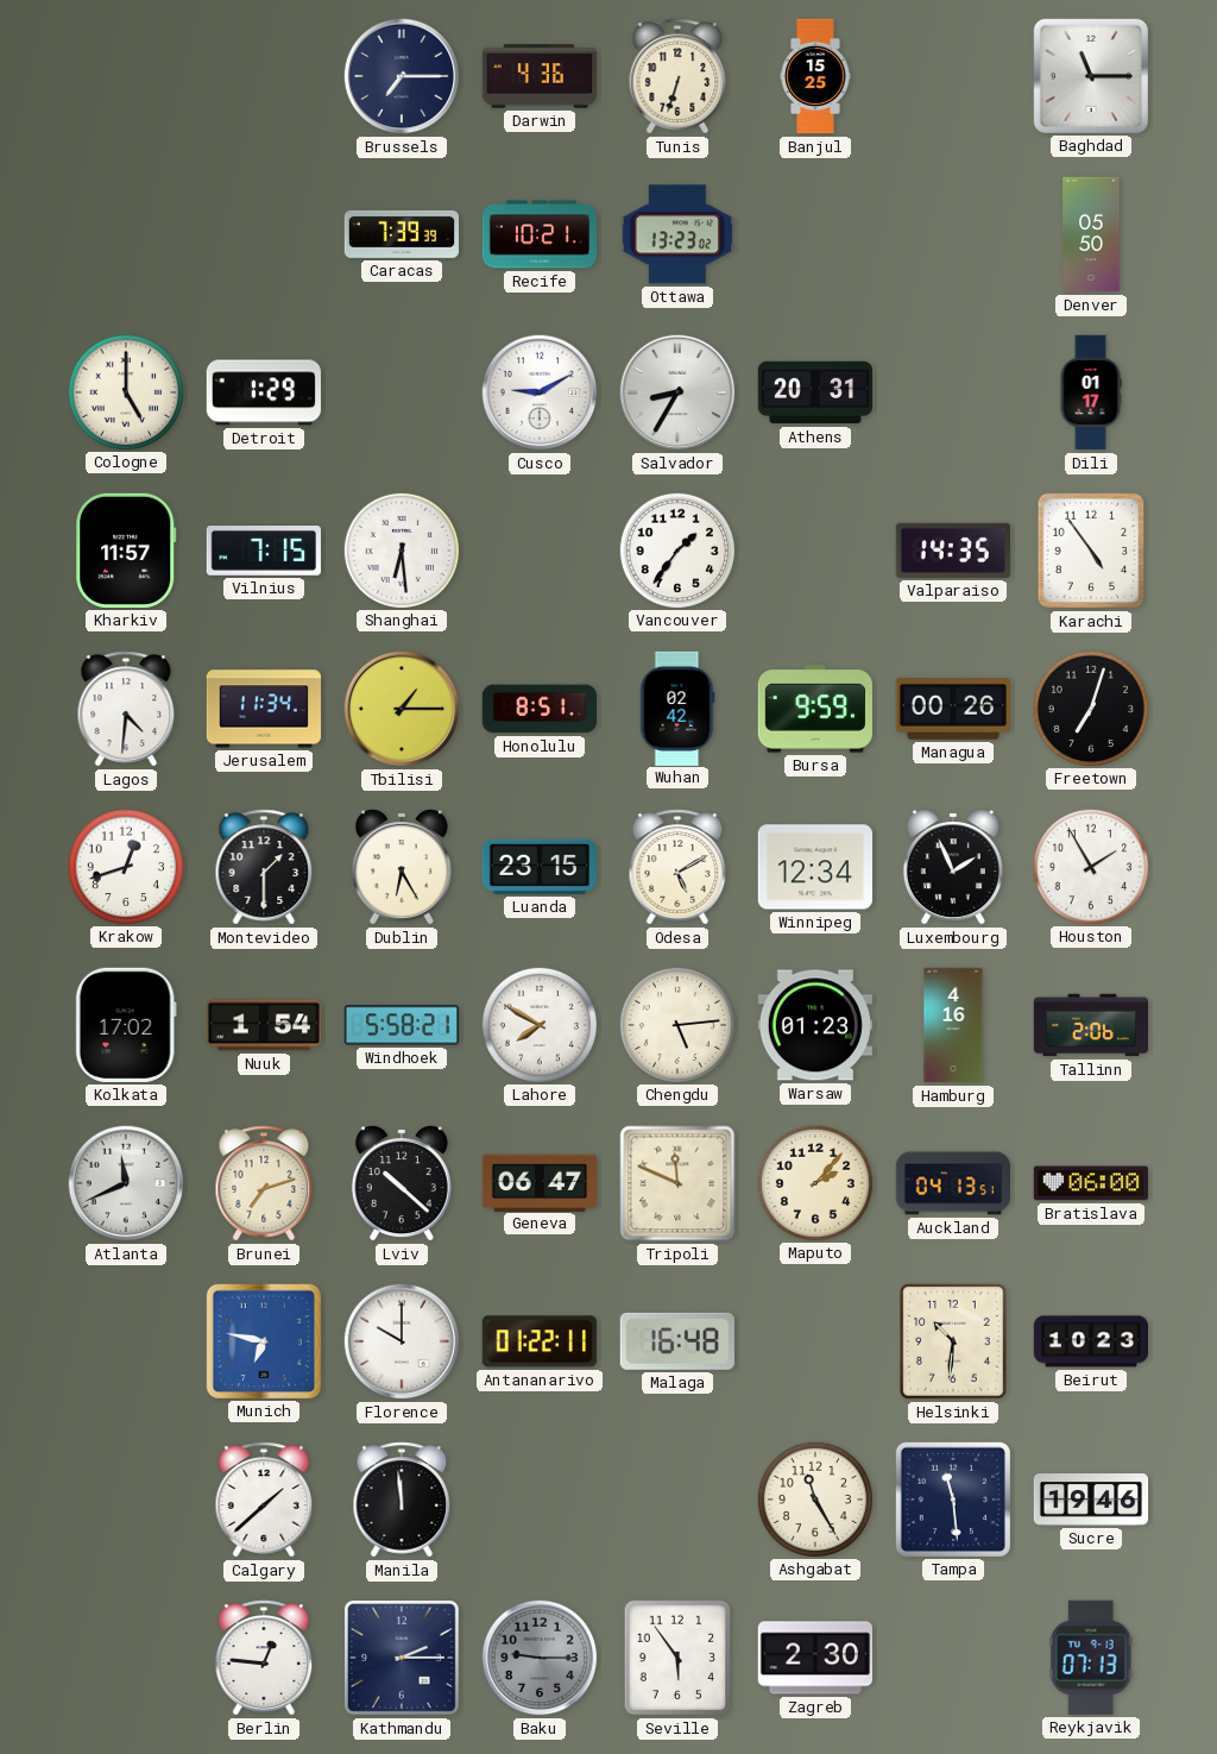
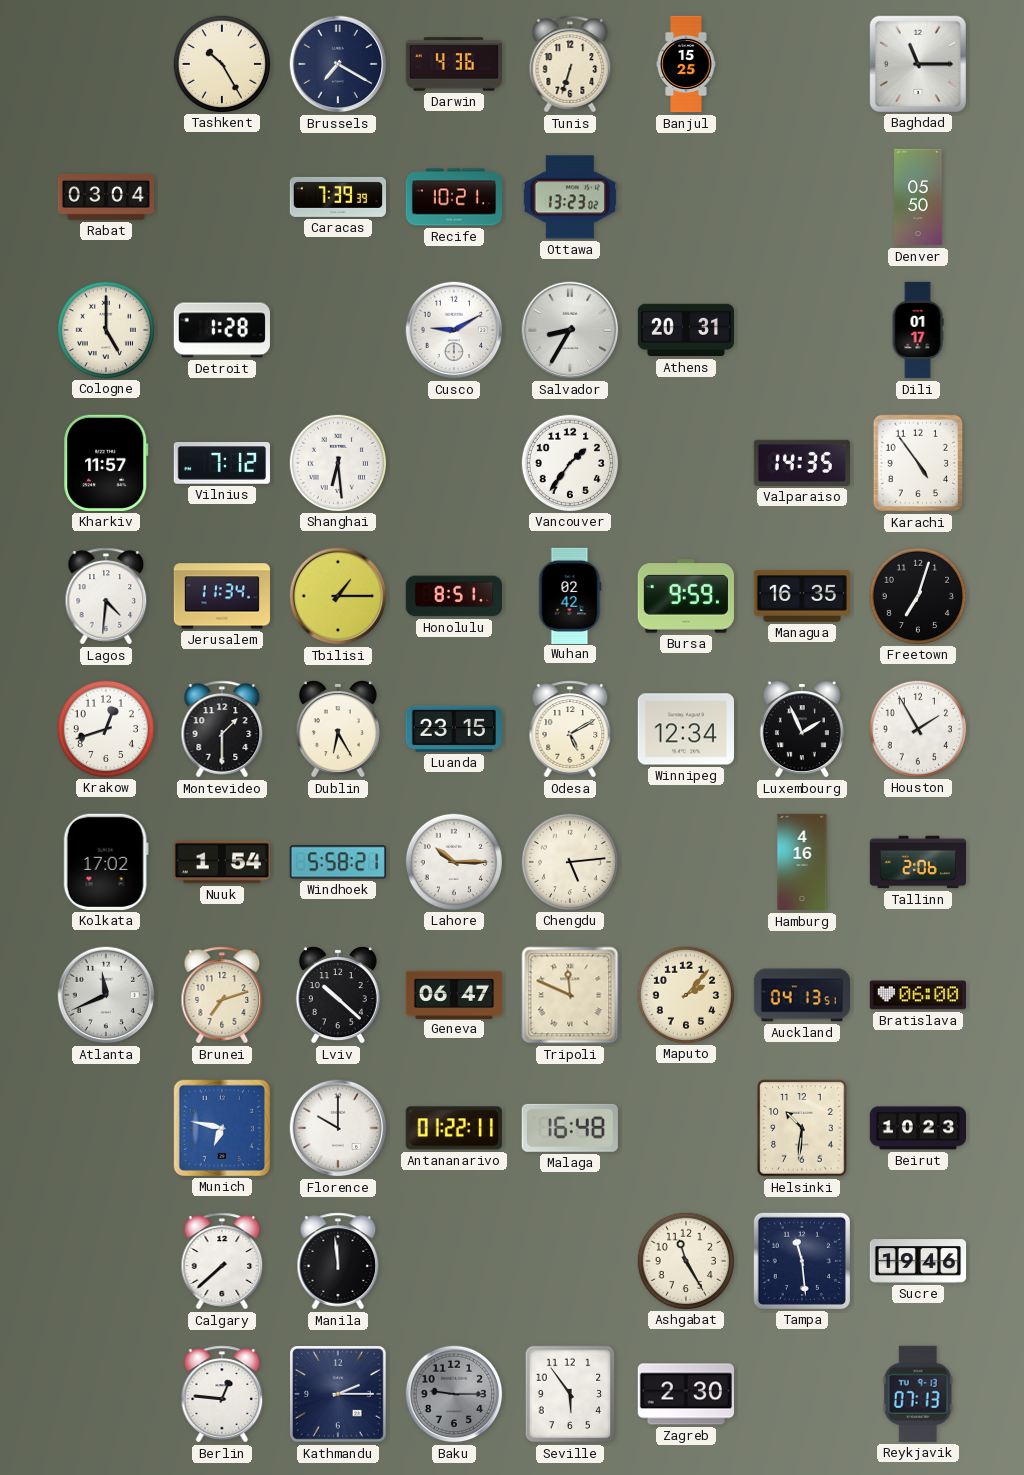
Tashkent: none -> 10:25 (221, 63)
Brussels: 7:15 -> 7:20 (338, 64)
Rabat: none -> 03:04 (105, 197)
Detroit: 1:29 -> 1:28 (222, 330)
Vilnius: 7:15 -> 7:12 (221, 463)
Managua: 00:26 -> 16:35 (802, 597)
Lahore: 7:50 -> 10:15 (453, 861)
Warsaw: 01:23 -> none (814, 1025)
Calgary: 1:38 -> 7:38 (222, 1261)
